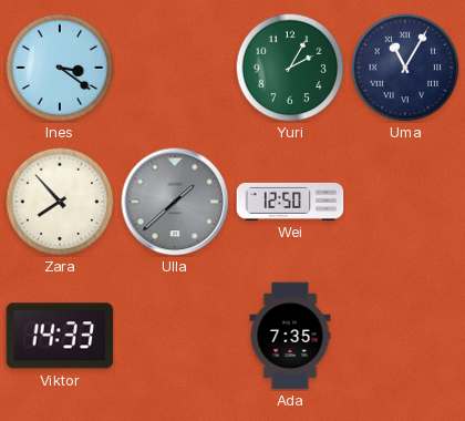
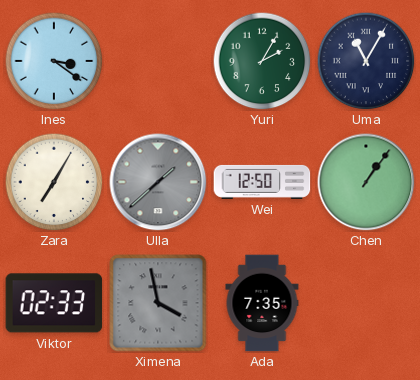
Zara: 7:53 -> 7:05 (54, 182)
Chen: none -> 1:06 (366, 182)
Viktor: 14:33 -> 02:33 (54, 303)
Ximena: none -> 3:58 (158, 303)
